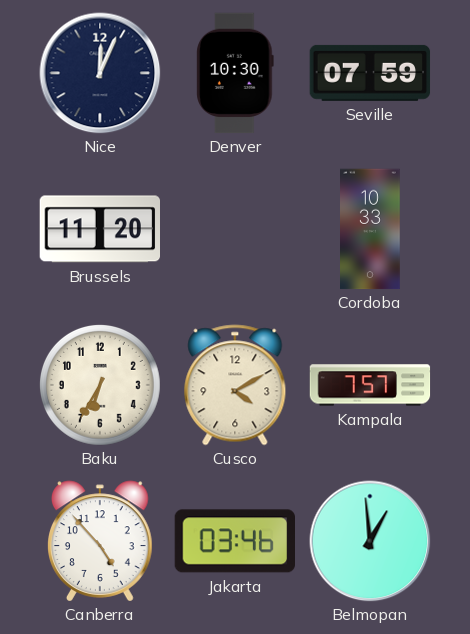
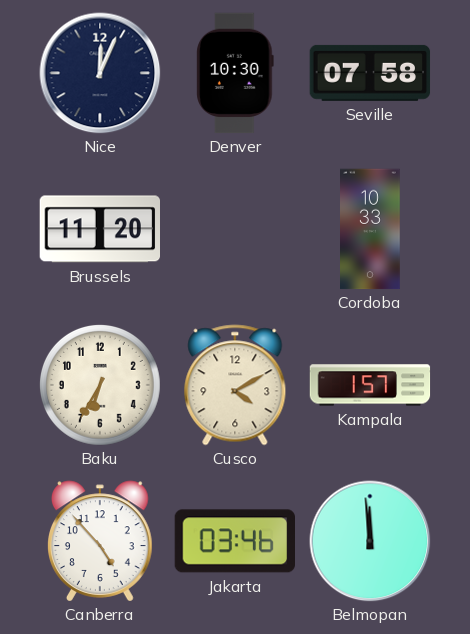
Seville: 07:59 -> 07:58 (370, 73)
Kampala: 7:57 -> 1:57 (370, 385)
Belmopan: 12:59 -> 11:59 (370, 541)
